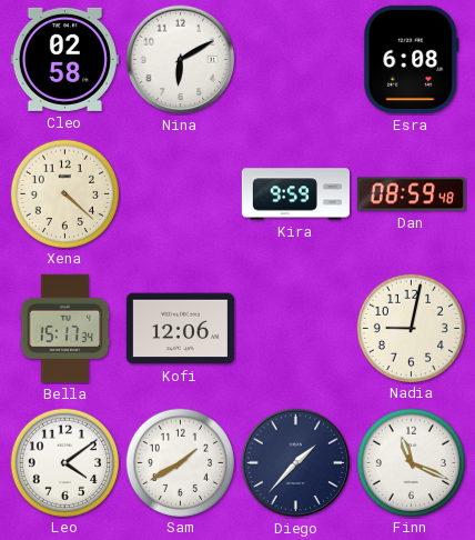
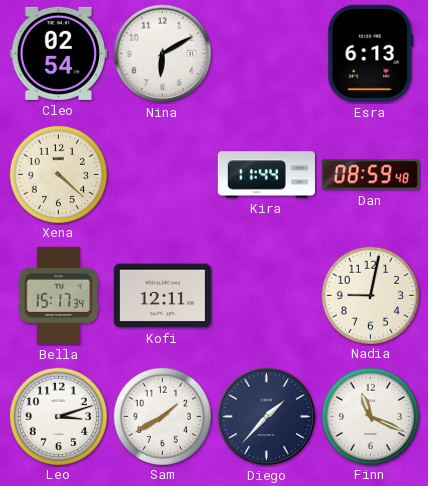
Cleo: 02:58 -> 02:54 (58, 53)
Esra: 6:08 -> 6:13 (371, 53)
Kira: 9:59 -> 11:44 (266, 175)
Kofi: 12:06 -> 12:11 (162, 296)
Leo: 4:09 -> 3:12 (58, 416)
